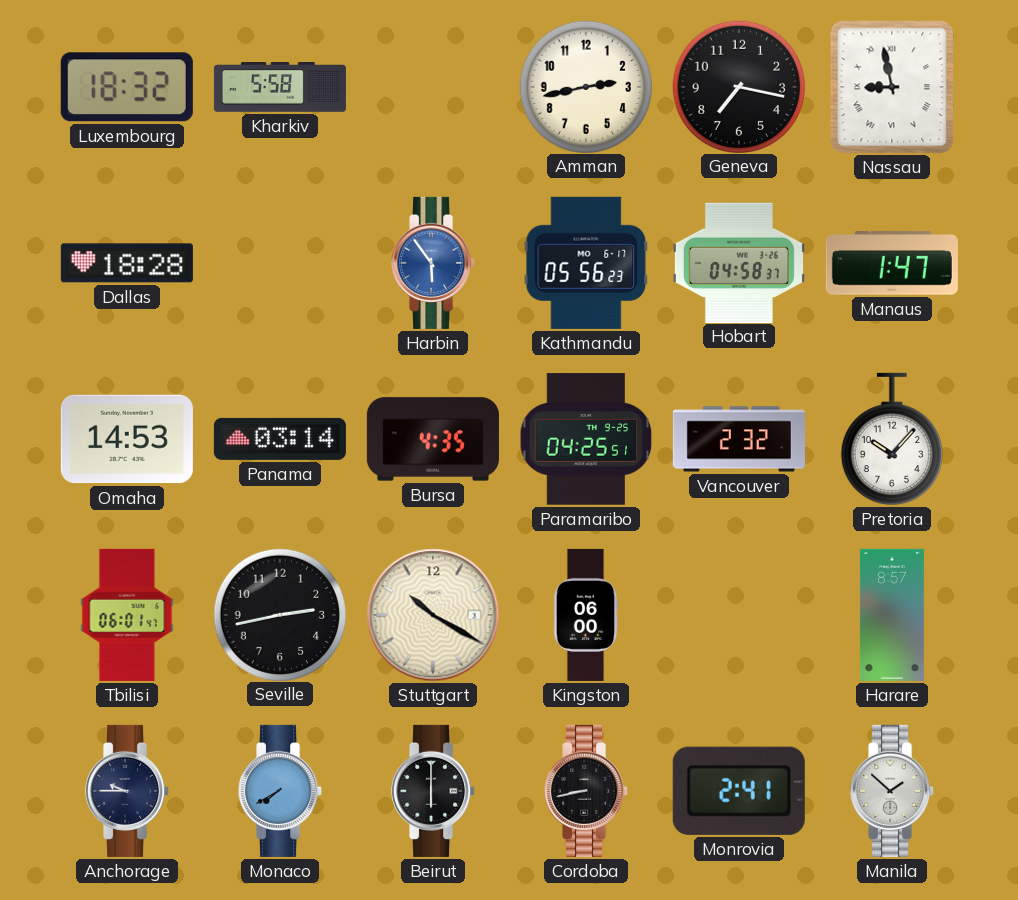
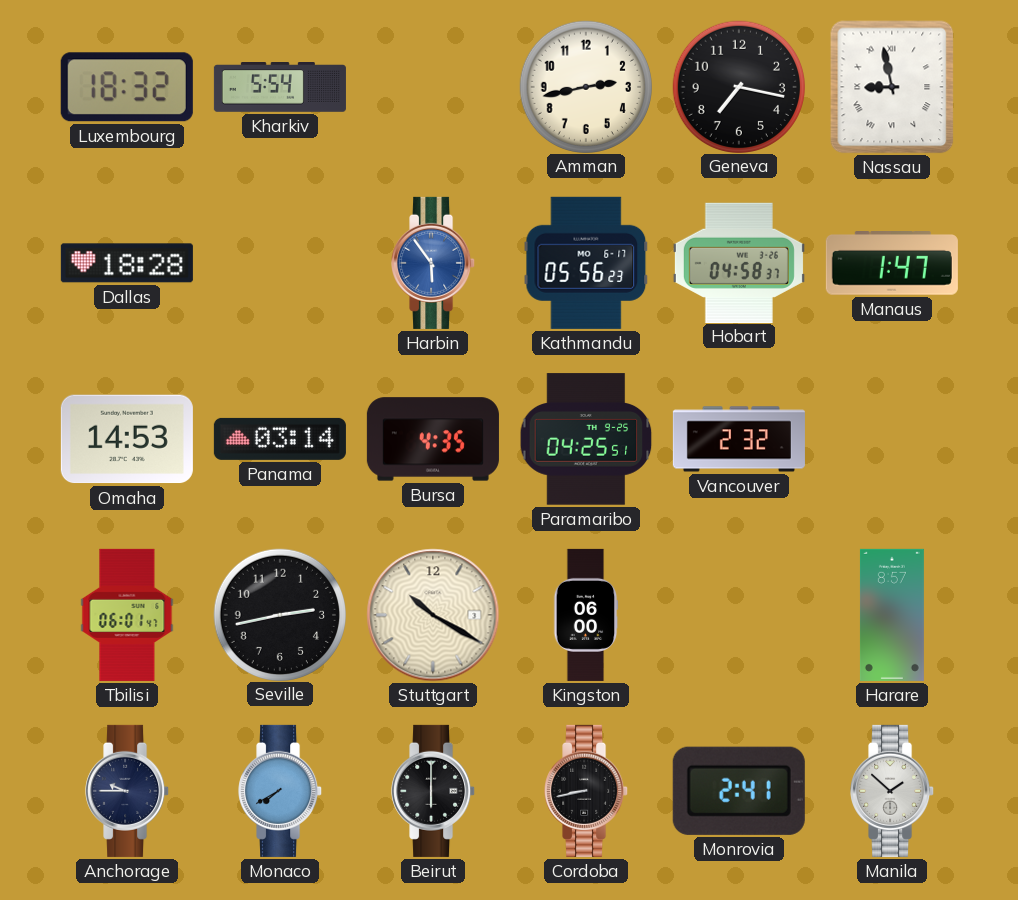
Kharkiv: 5:58 -> 5:54 (280, 87)
Pretoria: 10:07 -> none (892, 439)
